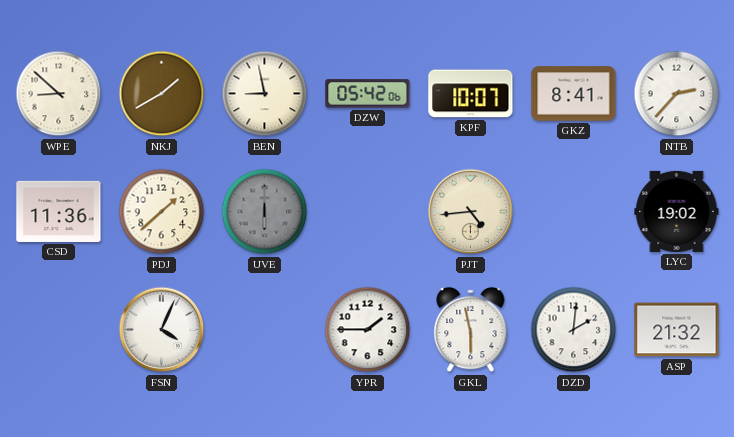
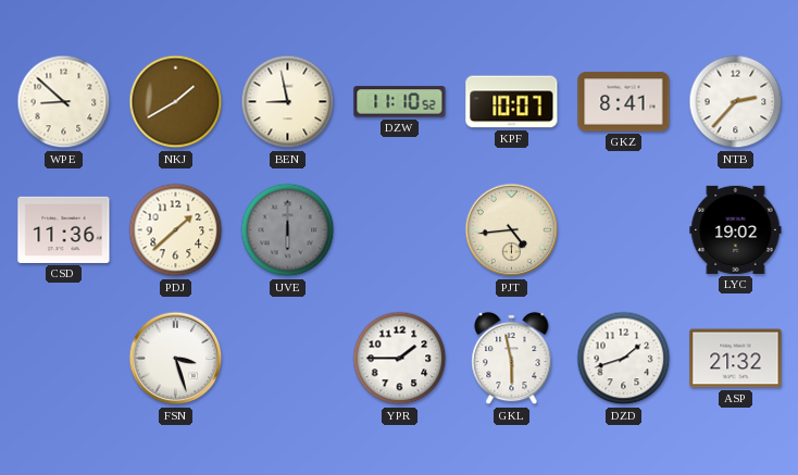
DZW: 05:42 -> 11:10 (400, 102)
FSN: 4:04 -> 3:27 (176, 359)
DZD: 2:01 -> 1:42 (624, 359)
